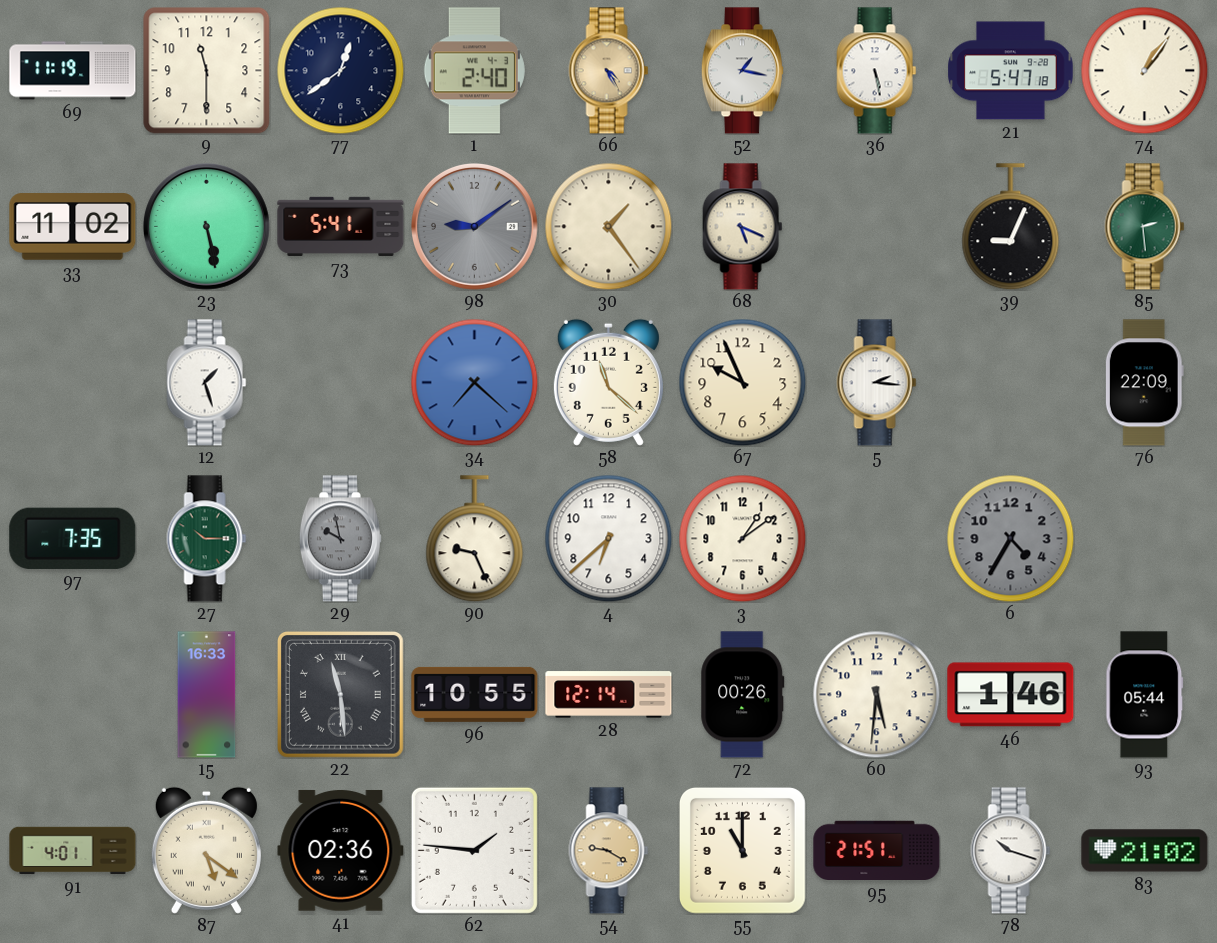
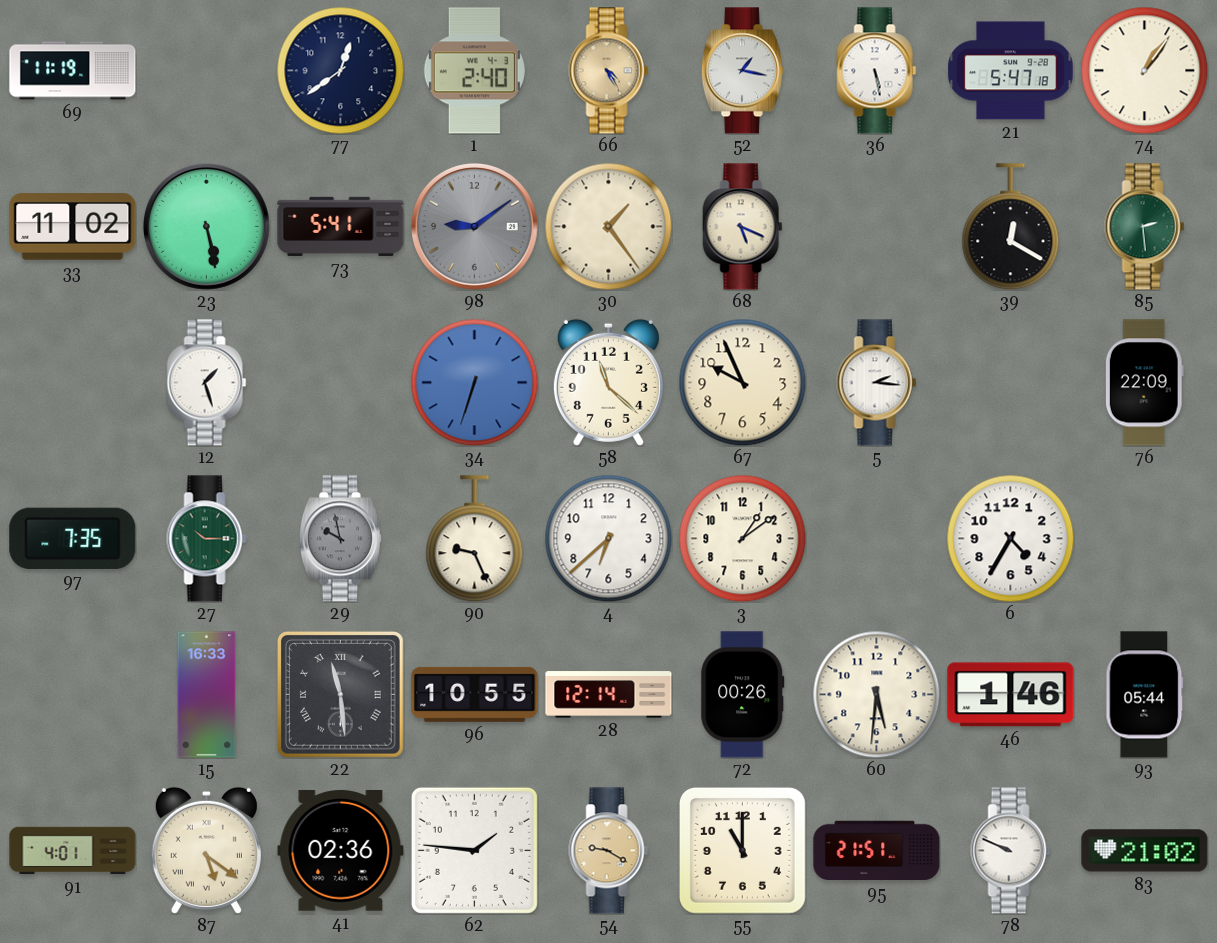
9: 11:30 -> none (207, 71)
39: 9:04 -> 12:20 (1011, 227)
34: 7:22 -> 6:33 (474, 382)
6 dial: grey -> white (1010, 538)
78: 10:18 -> 9:49 (1011, 851)
